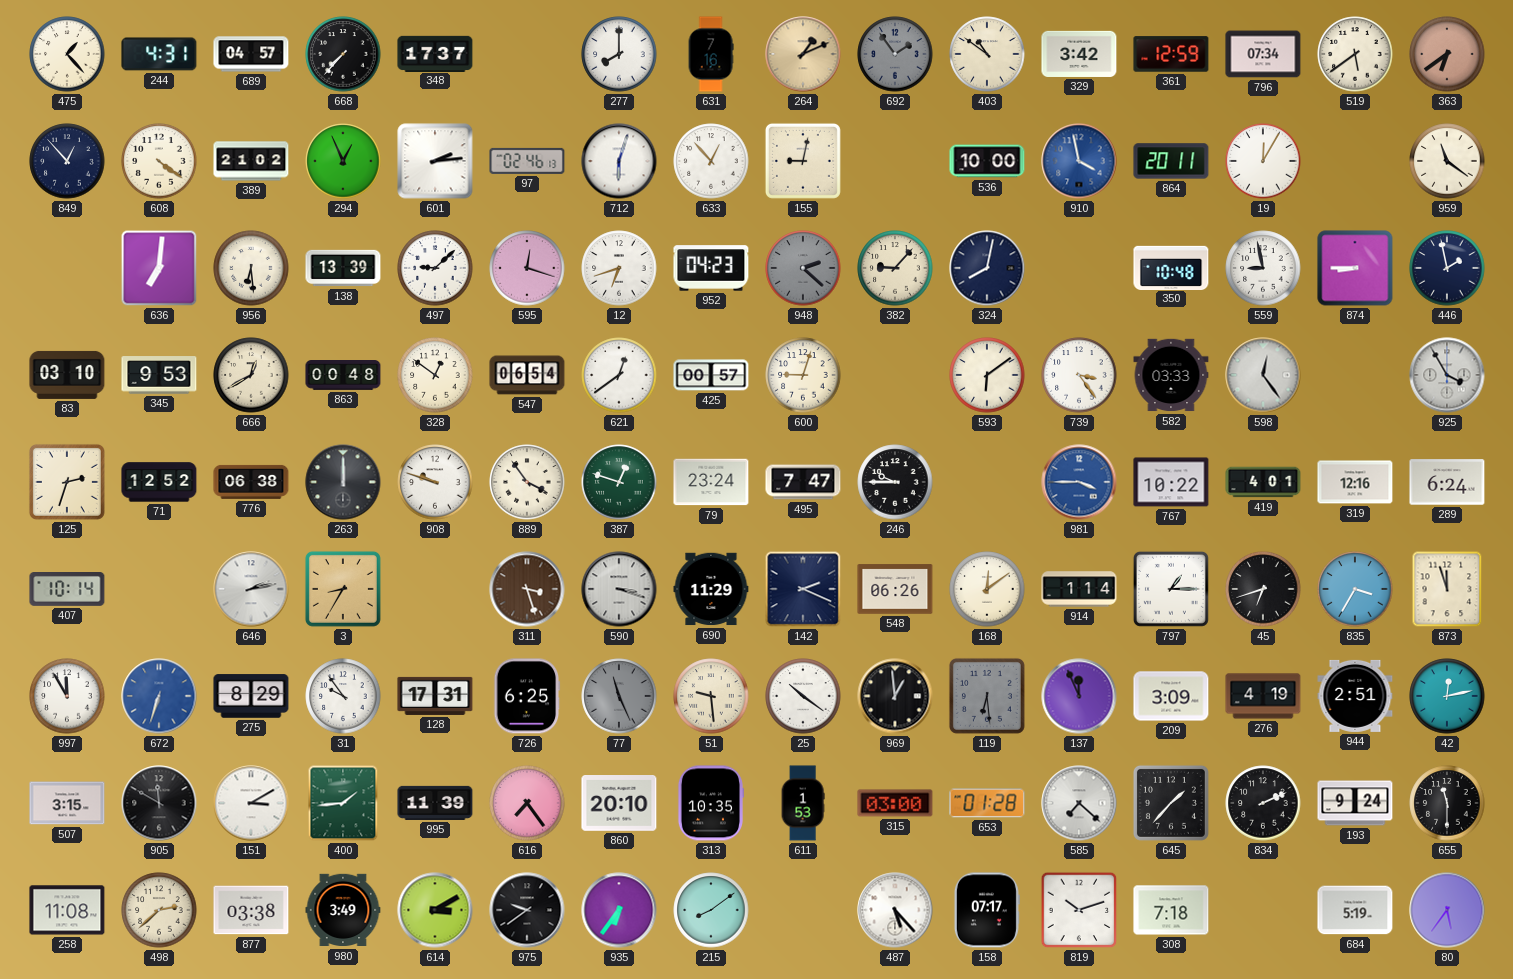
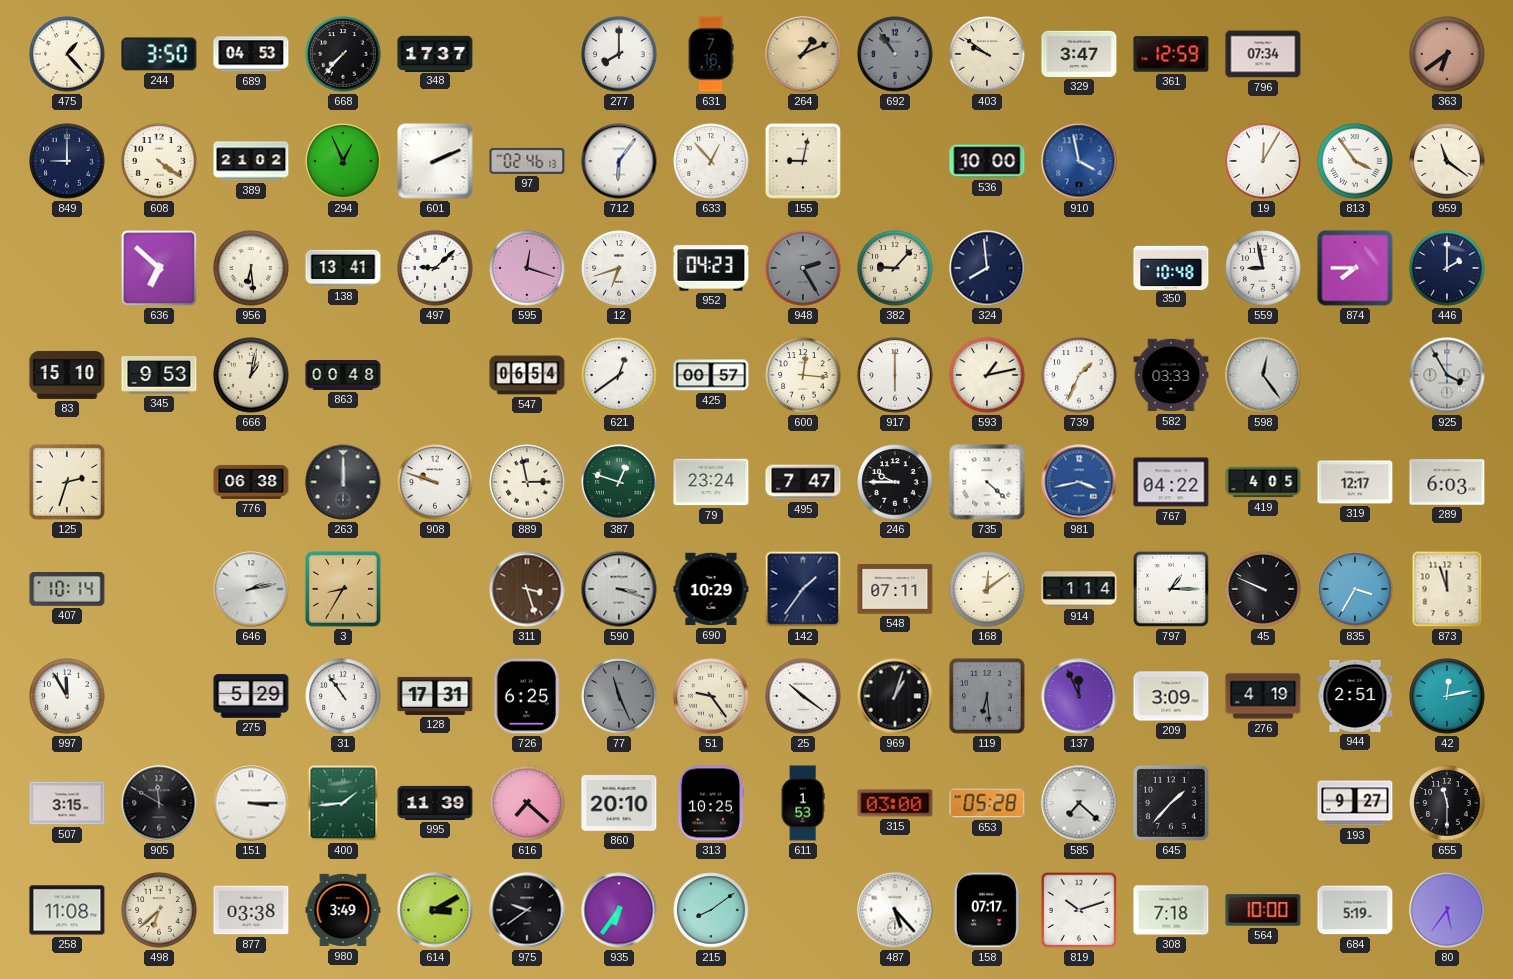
244: 4:31 -> 3:50 (159, 54)
689: 04:57 -> 04:53 (251, 54)
692: 1:54 -> 10:54 (895, 54)
403: 10:51 -> 9:51 (987, 54)
329: 3:42 -> 3:47 (1079, 54)
519: 5:39 -> none (1355, 54)
849: 12:53 -> 9:00 (67, 161)
601: 2:14 -> 2:11 (435, 161)
712: 6:03 -> 6:06 (619, 161)
864: 20:11 -> none (1171, 161)
813: none -> 3:54 (1355, 161)
636: 7:01 -> 6:52 (159, 268)
138: 13:39 -> 13:41 (343, 268)
948: 2:22 -> 2:25 (803, 268)
324: 8:02 -> 7:59 (987, 268)
874: 8:45 -> 7:45 (1355, 268)
446: 1:58 -> 2:00 (1447, 268)
83: 03:10 -> 15:10 (67, 375)
666: 12:40 -> 1:02 (251, 375)
328: 12:51 -> none (435, 375)
600: 9:03 -> 12:16 (803, 375)
917: none -> 6:00 (895, 375)
593: 6:09 -> 1:13 (987, 375)
739: 3:24 -> 1:34 (1079, 375)
71: 12:52 -> none (159, 482)
889: 3:54 -> 2:58 (527, 482)
735: none -> 4:22 (987, 482)
981: 3:45 -> 3:43 (1079, 482)
767: 10:22 -> 04:22 (1171, 482)
419: 4:01 -> 4:05 (1263, 482)
319: 12:16 -> 12:17 (1355, 482)
289: 6:24 -> 6:03 (1447, 482)
690: 11:29 -> 10:29 (711, 589)
142: 2:19 -> 1:36 (803, 589)
548: 06:26 -> 07:11 (895, 589)
45: 6:42 -> 9:49 (1263, 589)
672: 6:33 -> none (159, 696)
275: 8:29 -> 5:29 (251, 696)
31: 9:54 -> 10:54 (343, 696)
51: 9:29 -> 9:24 (711, 696)
969: 12:59 -> 1:03 (895, 696)
151: 3:10 -> 3:15 (251, 803)
616: 7:24 -> 7:22 (527, 803)
313: 10:35 -> 10:25 (710, 803)
653: 01:28 -> 05:28 (987, 803)
834: 2:11 -> none (1263, 803)
193: 9:24 -> 9:27 (1355, 803)
498: 2:38 -> 6:38 (159, 910)
564: none -> 10:00 (1263, 910)
